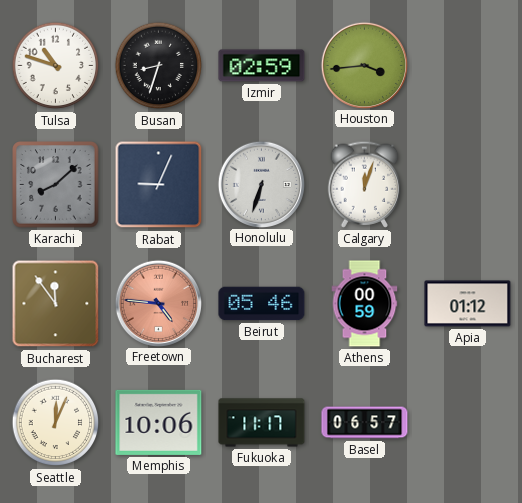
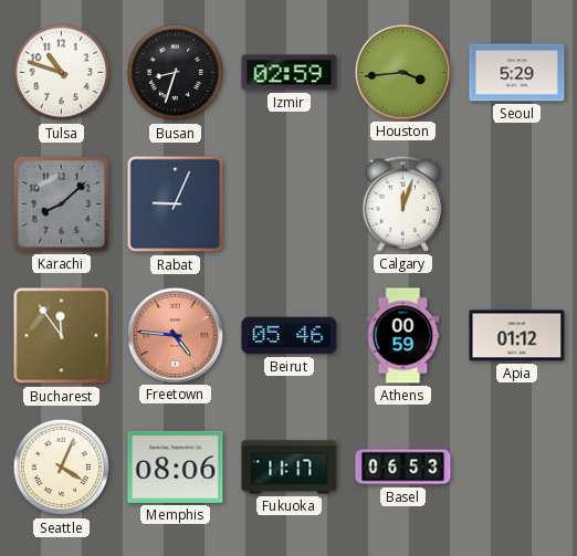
Seoul: none -> 5:29 (517, 73)
Honolulu: 6:33 -> none (261, 184)
Seattle: 12:04 -> 4:04 (62, 468)
Memphis: 10:06 -> 08:06 (176, 466)
Basel: 06:57 -> 06:53 (403, 468)
